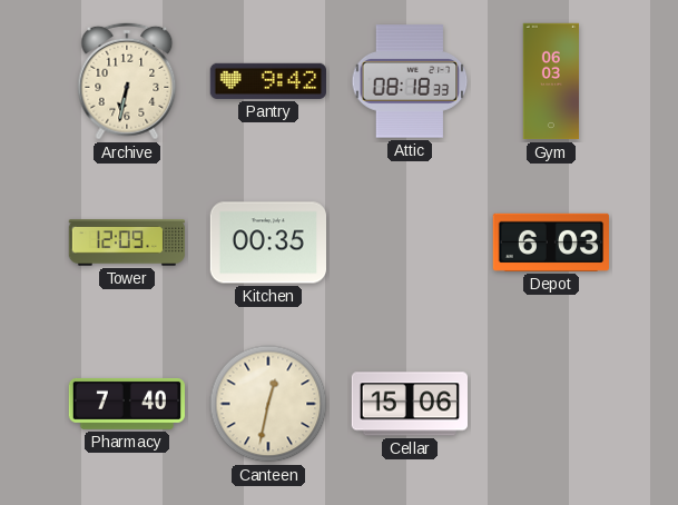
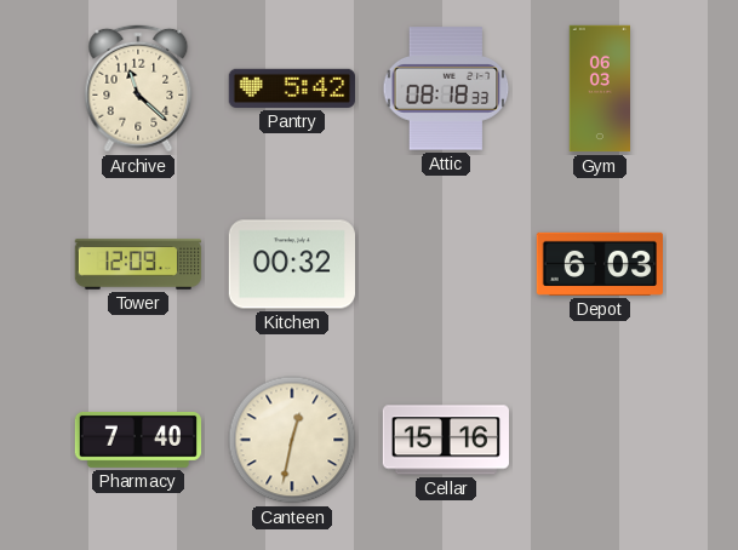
Archive: 6:32 -> 11:22 (138, 88)
Pantry: 9:42 -> 5:42 (292, 88)
Kitchen: 00:35 -> 00:32 (291, 264)
Cellar: 15:06 -> 15:16 (445, 440)
